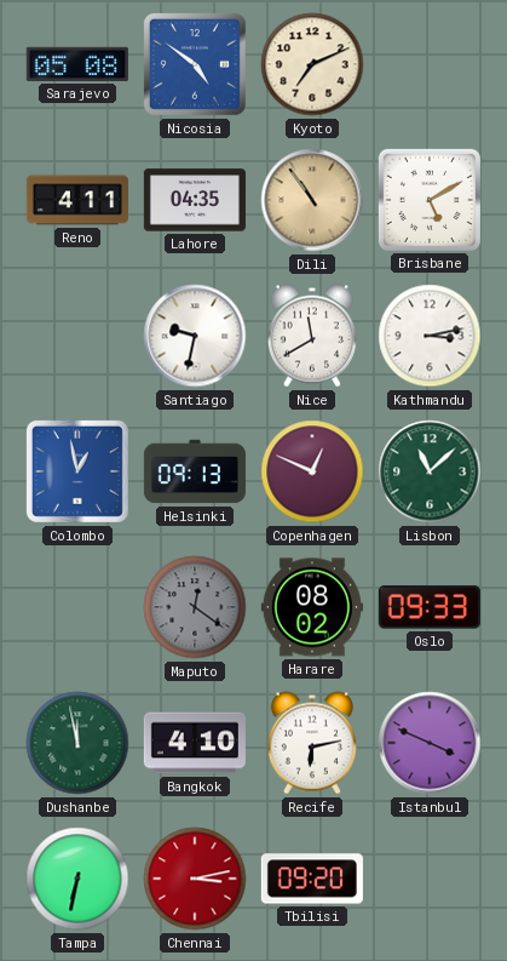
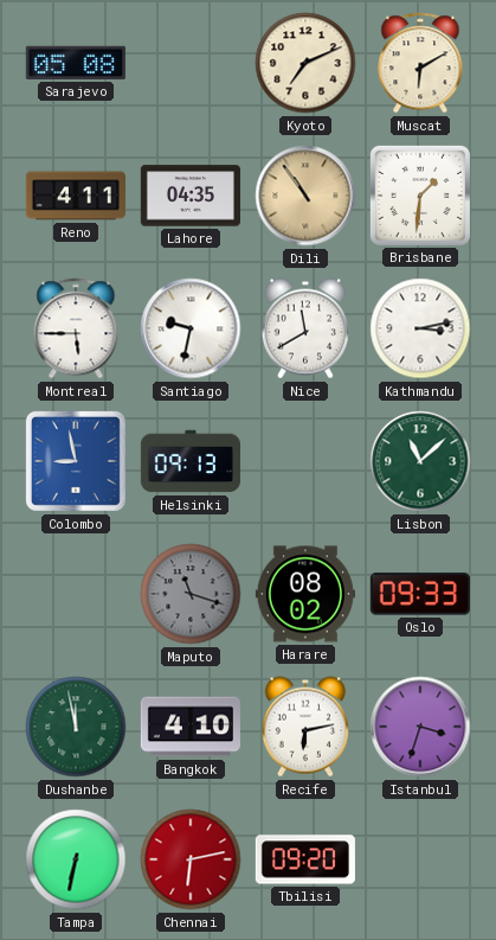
Nicosia: 4:51 -> none (195, 64)
Muscat: none -> 6:10 (420, 63)
Brisbane: 5:10 -> 1:31 (420, 196)
Montreal: none -> 5:45 (76, 328)
Colombo: 12:58 -> 8:58 (76, 461)
Copenhagen: 12:49 -> none (312, 471)
Maputo: 12:21 -> 11:18 (191, 594)
Istanbul: 3:49 -> 3:33 (420, 727)
Chennai: 3:13 -> 6:13 (191, 859)
